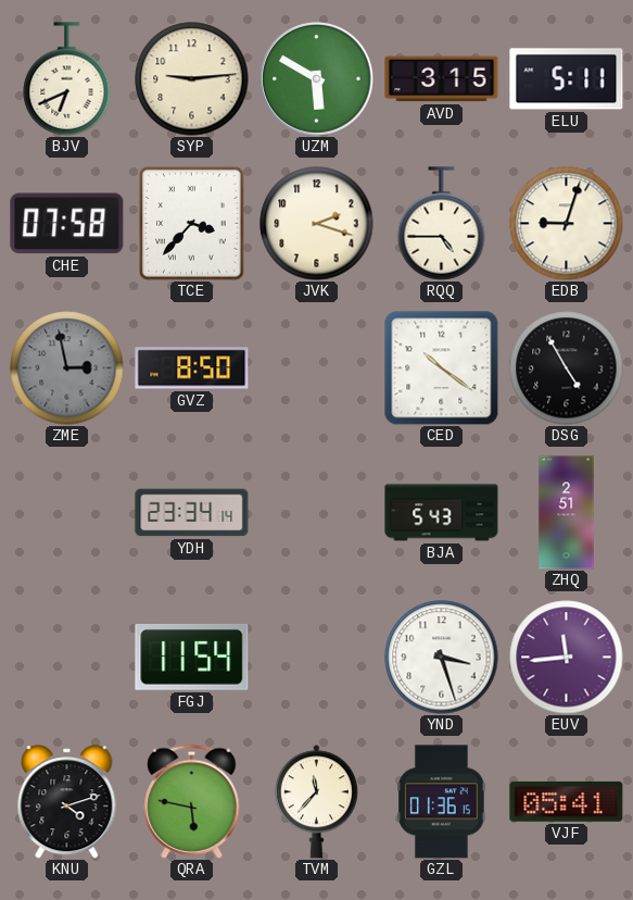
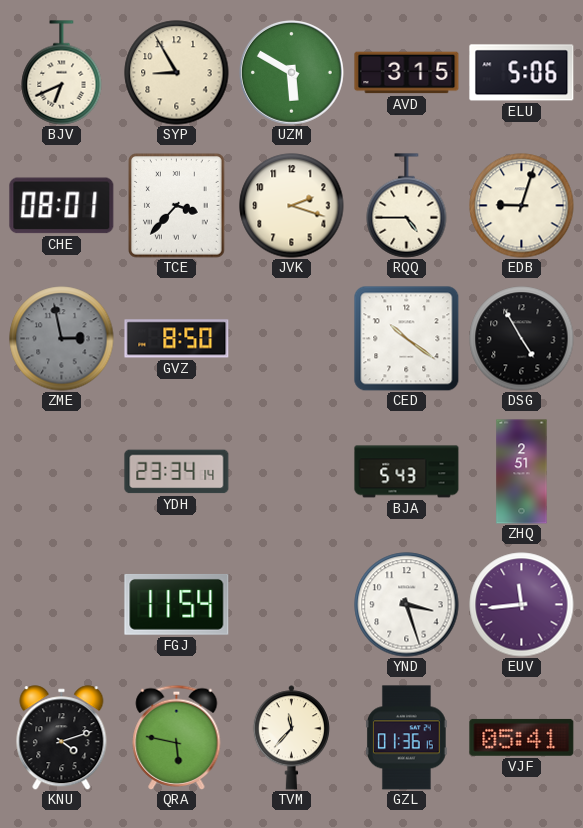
SYP: 9:14 -> 8:55 (177, 73)
ELU: 5:11 -> 5:06 (522, 73)
CHE: 07:58 -> 08:01 (62, 206)
